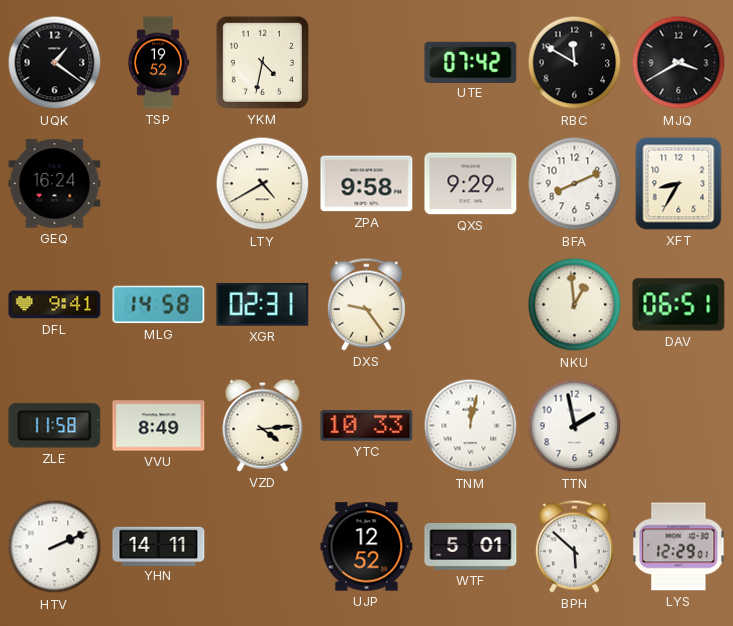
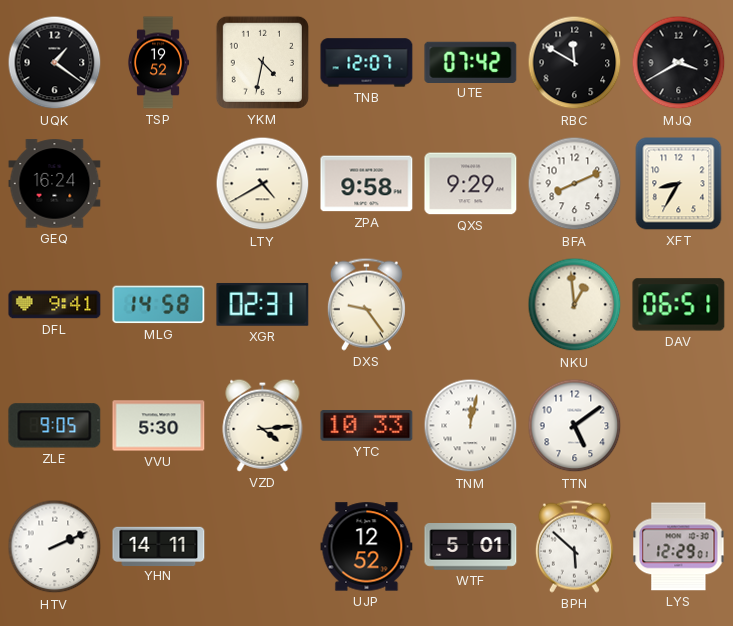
TNB: none -> 12:07 (367, 63)
ZLE: 11:58 -> 9:05 (55, 426)
VVU: 8:49 -> 5:30 (159, 426)
TTN: 1:58 -> 5:09 (575, 426)
